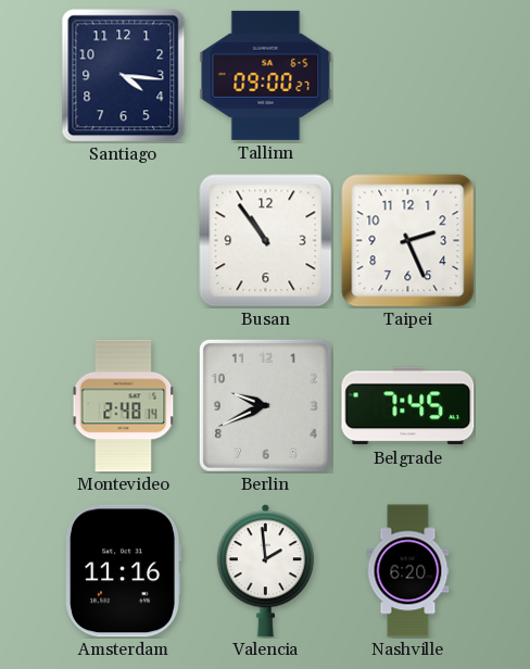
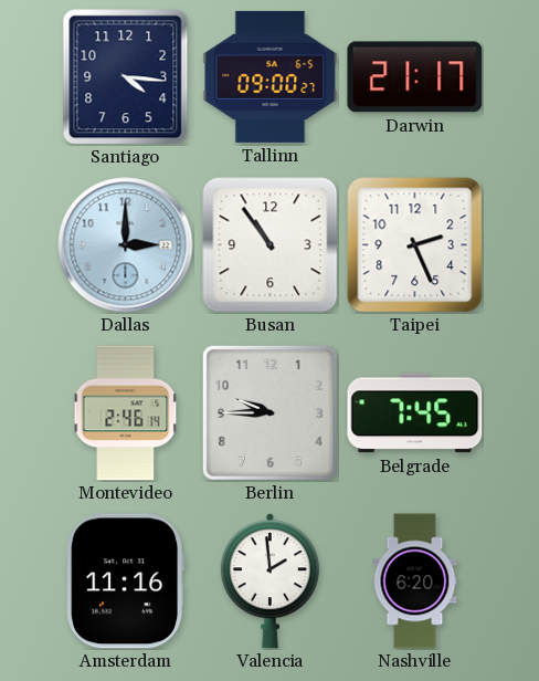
Darwin: none -> 21:17 (415, 77)
Dallas: none -> 3:00 (126, 245)
Montevideo: 2:48 -> 2:46 (126, 413)
Berlin: 9:41 -> 9:45 (269, 412)
